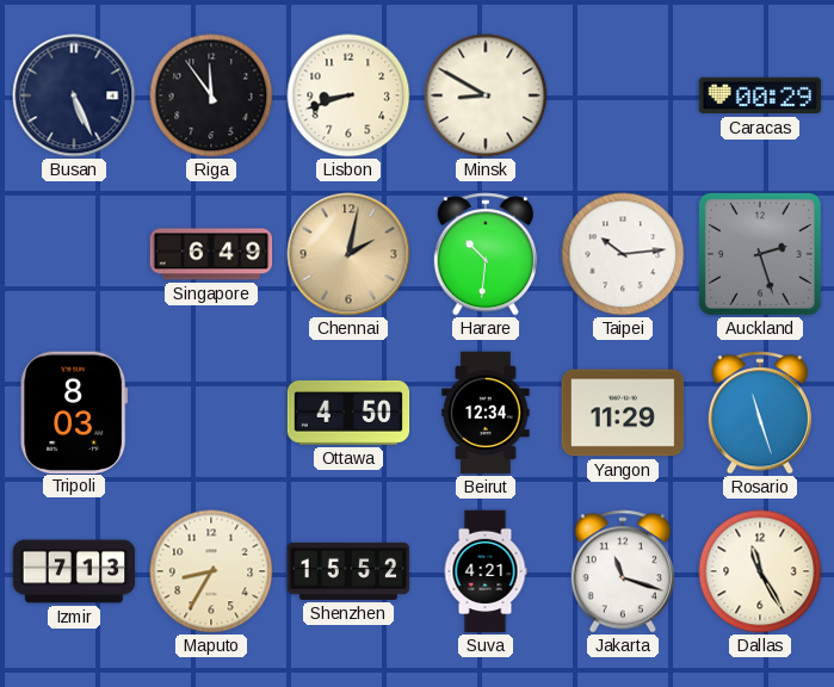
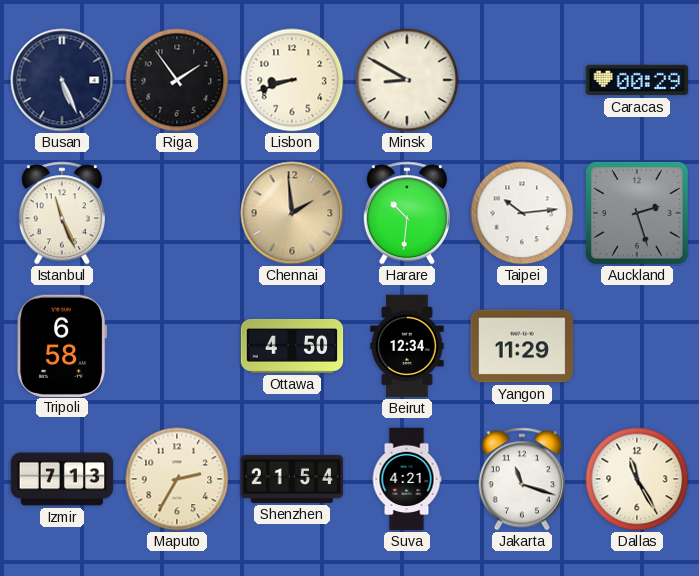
Riga: 11:54 -> 1:54 (177, 80)
Istanbul: none -> 11:26 (62, 213)
Singapore: 6:49 -> none (211, 254)
Chennai: 2:02 -> 1:59 (292, 213)
Tripoli: 8:03 -> 6:58 (62, 345)
Rosario: 11:27 -> none (760, 413)
Maputo: 8:35 -> 2:35 (177, 479)
Shenzhen: 15:52 -> 21:54 (292, 479)
